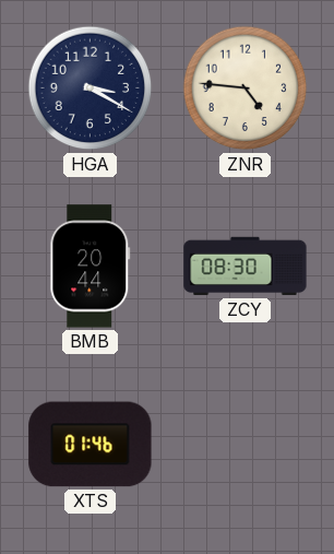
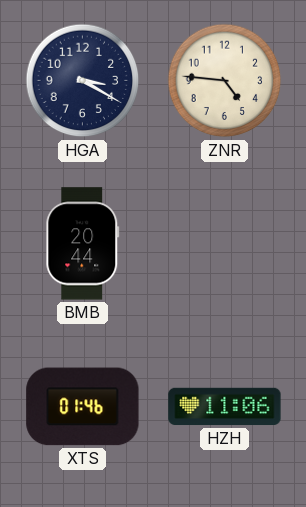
ZCY: 08:30 -> none (246, 267)
HZH: none -> 11:06 (225, 407)
